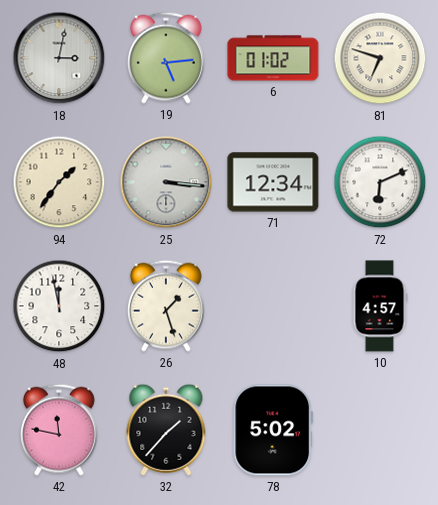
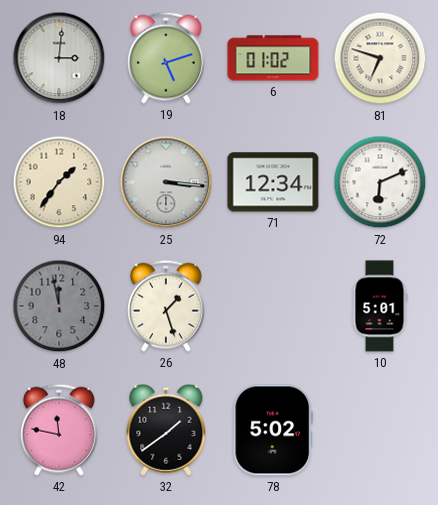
18: 3:02 -> 3:01 (59, 58)
19: 5:14 -> 5:12 (166, 58)
48 dial: white -> grey (59, 306)
10: 4:57 -> 5:01 (380, 306)
32: 1:37 -> 1:39 (166, 430)
